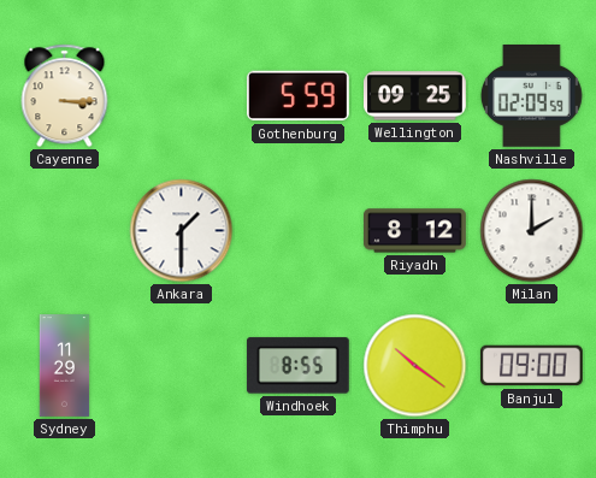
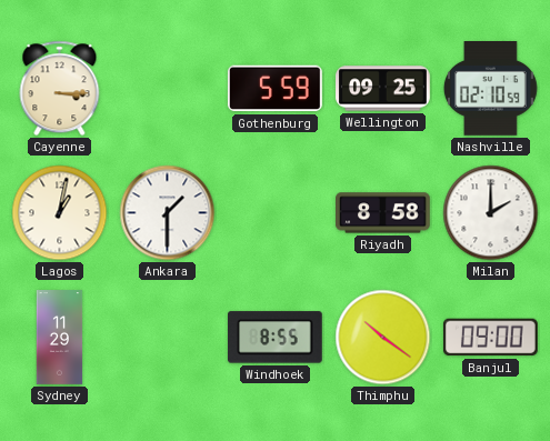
Nashville: 02:09 -> 02:10 (490, 89)
Lagos: none -> 1:02 (60, 213)
Riyadh: 8:12 -> 8:58 (383, 213)
